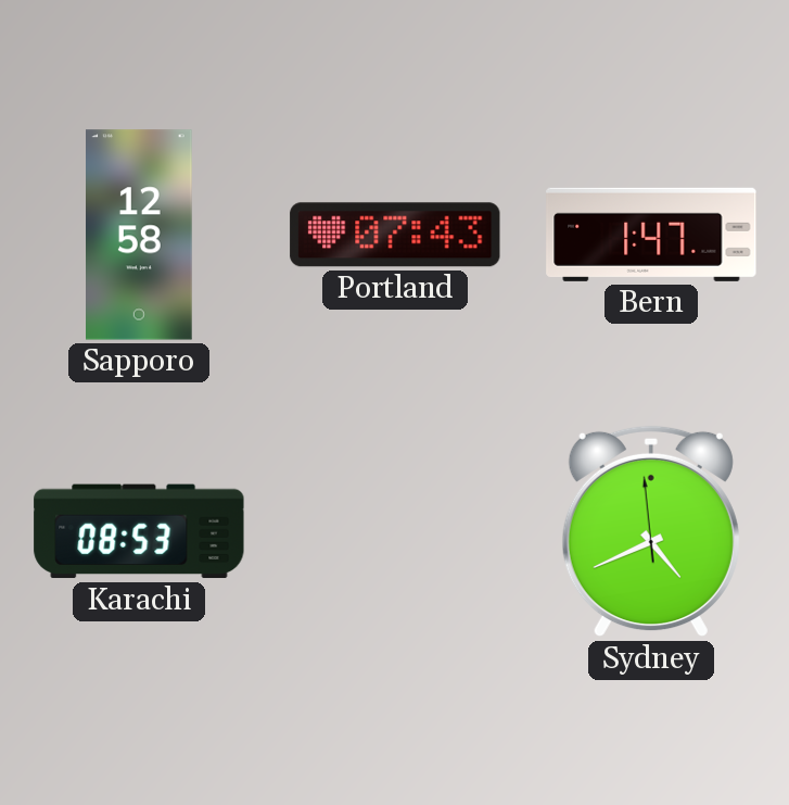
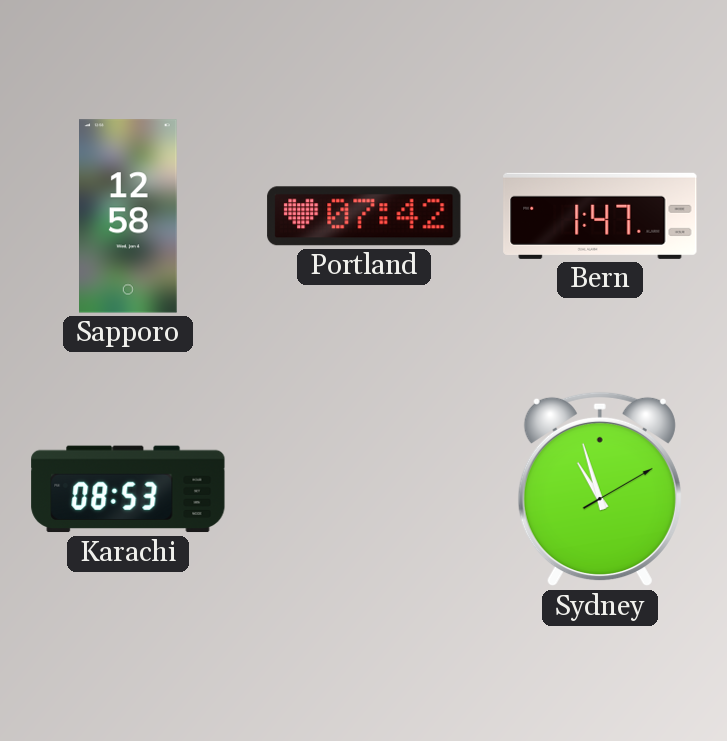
Portland: 07:43 -> 07:42 (364, 216)
Sydney: 4:40 -> 10:57 (600, 489)
